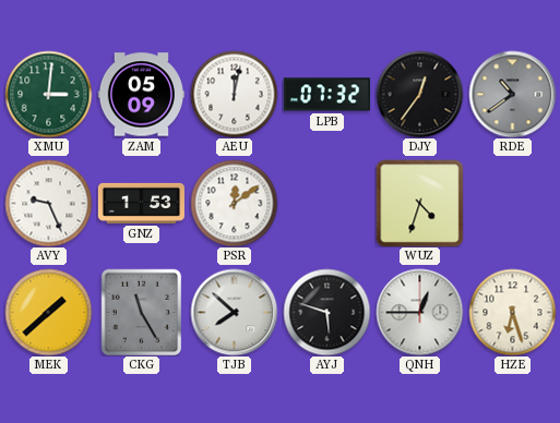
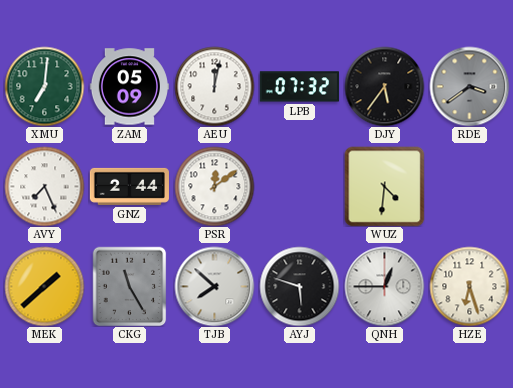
XMU: 3:01 -> 7:01 (44, 86)
DJY: 12:36 -> 5:36 (384, 86)
RDE: 10:39 -> 3:39 (469, 86)
AVY: 9:26 -> 7:26 (44, 186)
GNZ: 1:53 -> 2:44 (129, 186)
WUZ: 4:33 -> 4:31 (384, 186)
